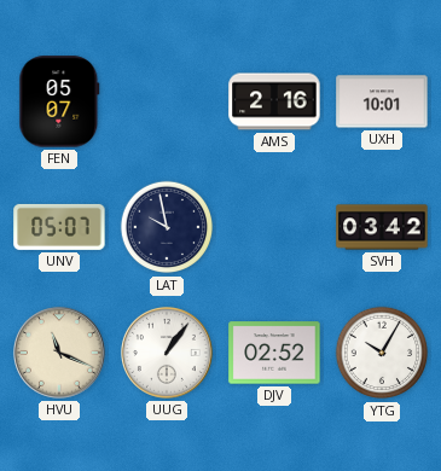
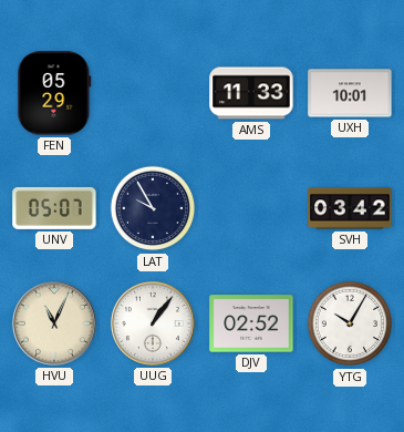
FEN: 05:07 -> 05:29 (54, 93)
AMS: 2:16 -> 11:33 (251, 93)
LAT: 9:58 -> 9:55 (153, 208)
HVU: 11:19 -> 11:04 (54, 323)
